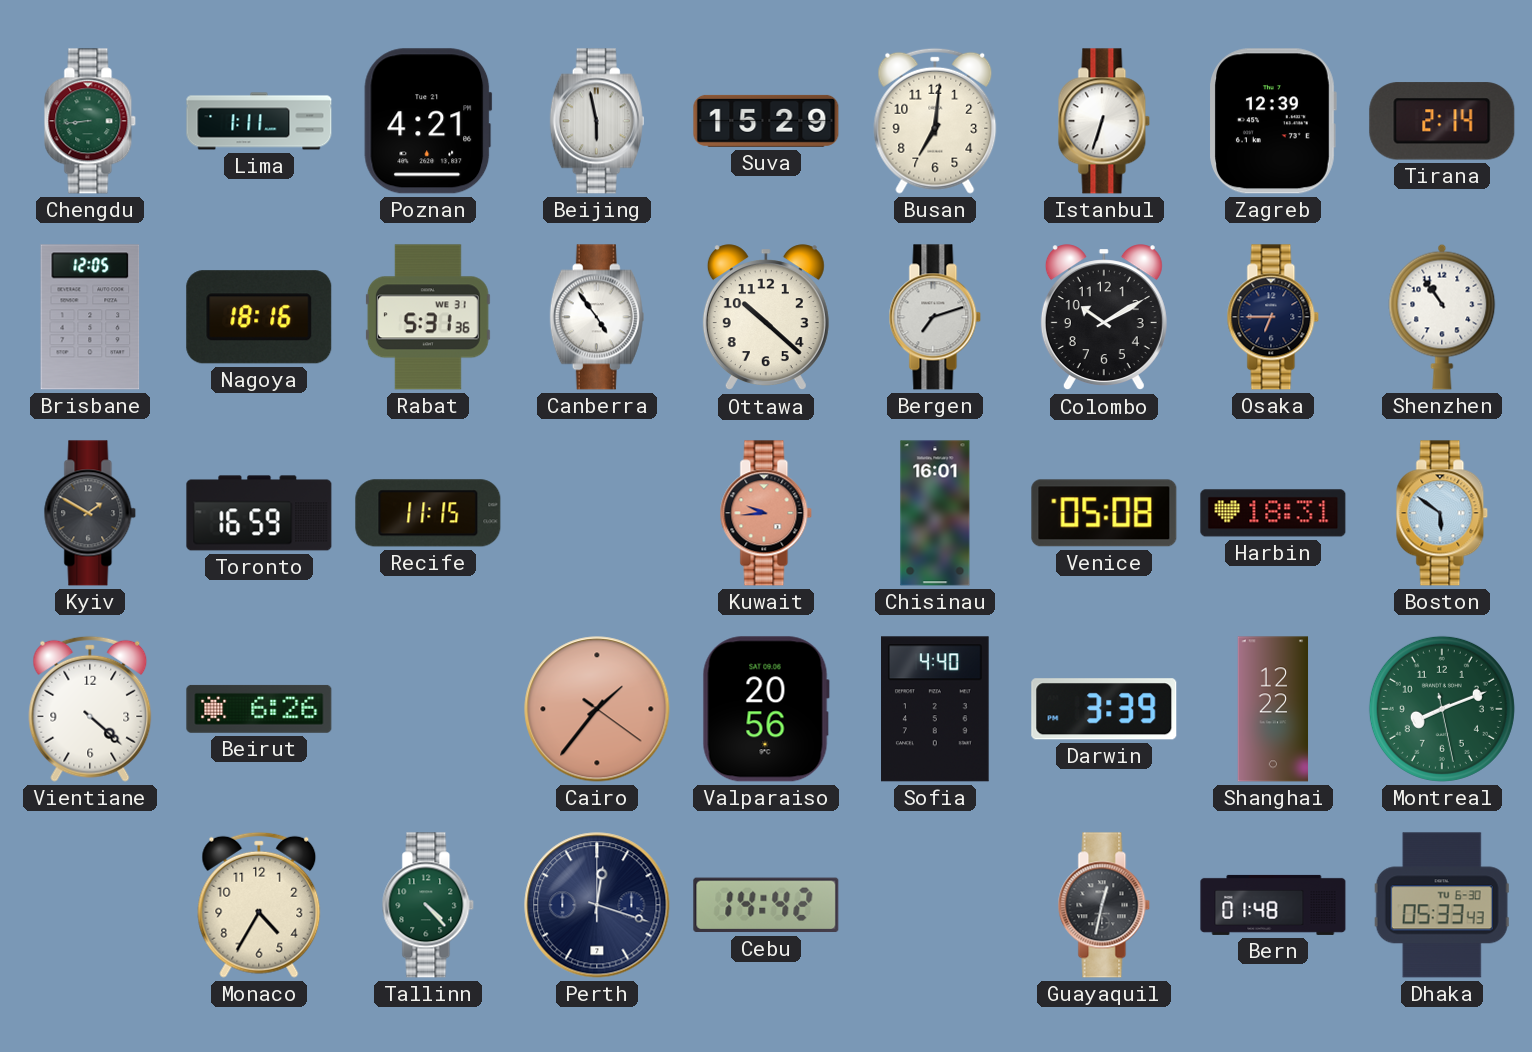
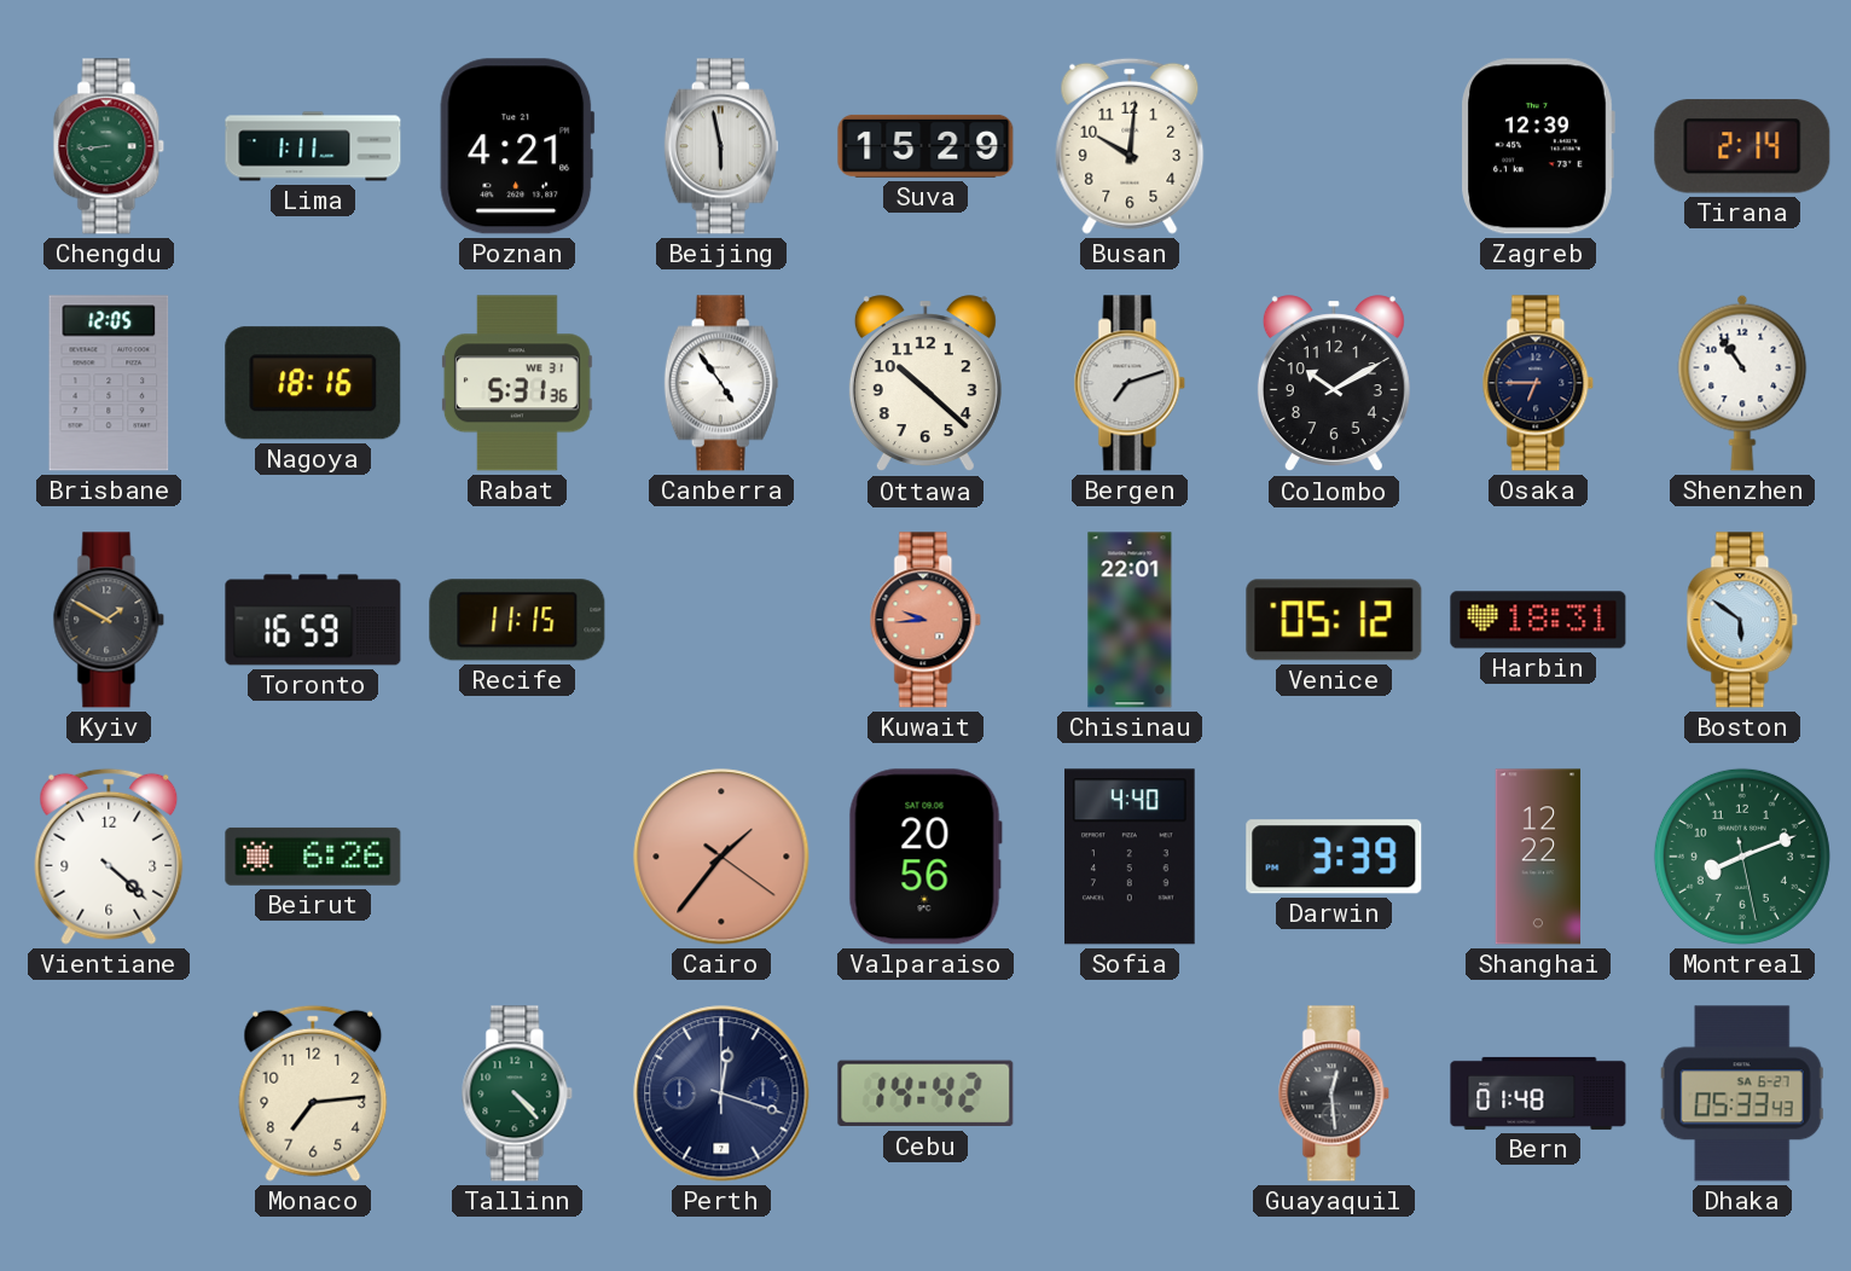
Busan: 7:01 -> 10:01 (1130, 146)
Istanbul: 6:33 -> none (1104, 121)
Chisinau: 16:01 -> 22:01 (1130, 620)
Venice: 05:08 -> 05:12 (1334, 620)
Monaco: 4:35 -> 7:14 (313, 1093)
Guayaquil: 12:32 -> 12:29 (1334, 1093)
Dhaka date: TU 6-30 -> SA 6-27 (1742, 1093)
